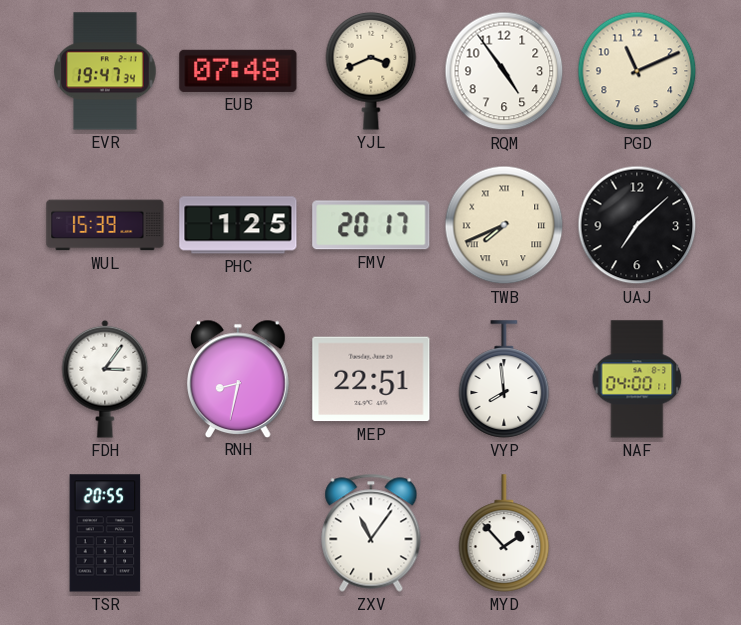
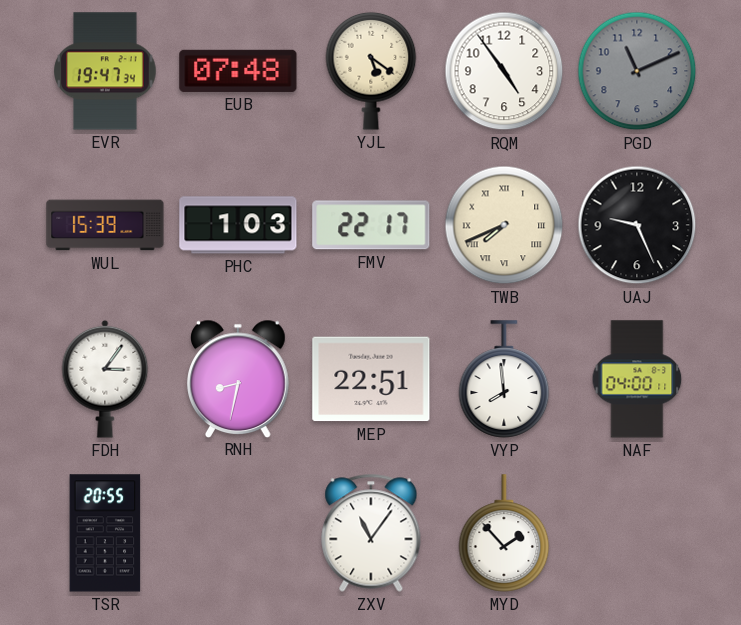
YJL: 3:41 -> 5:21 (371, 71)
PGD dial: cream -> grey (637, 71)
PHC: 1:25 -> 1:03 (238, 225)
FMV: 20:17 -> 22:17 (371, 225)
UAJ: 7:08 -> 9:26 (637, 225)
